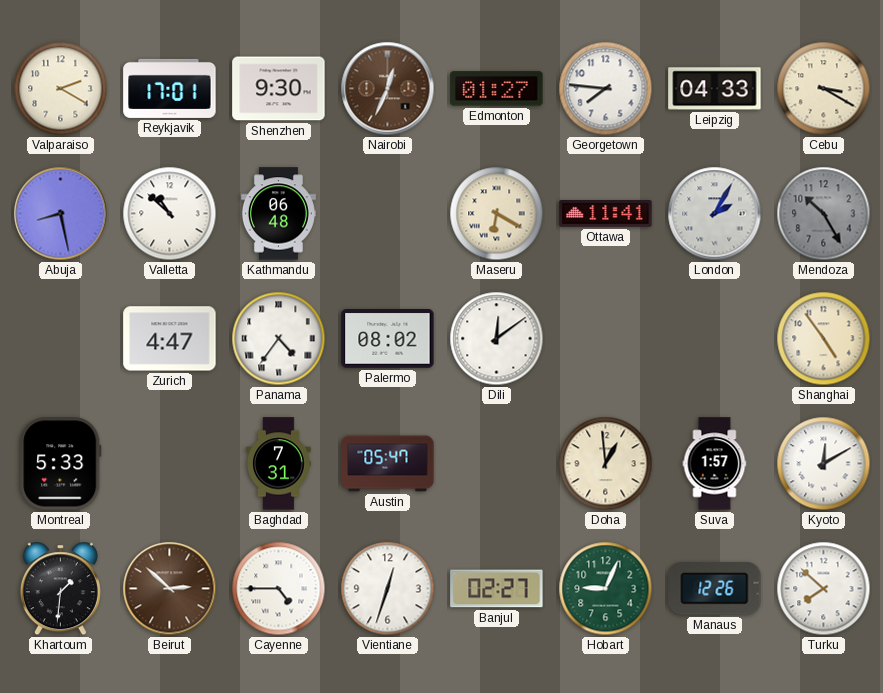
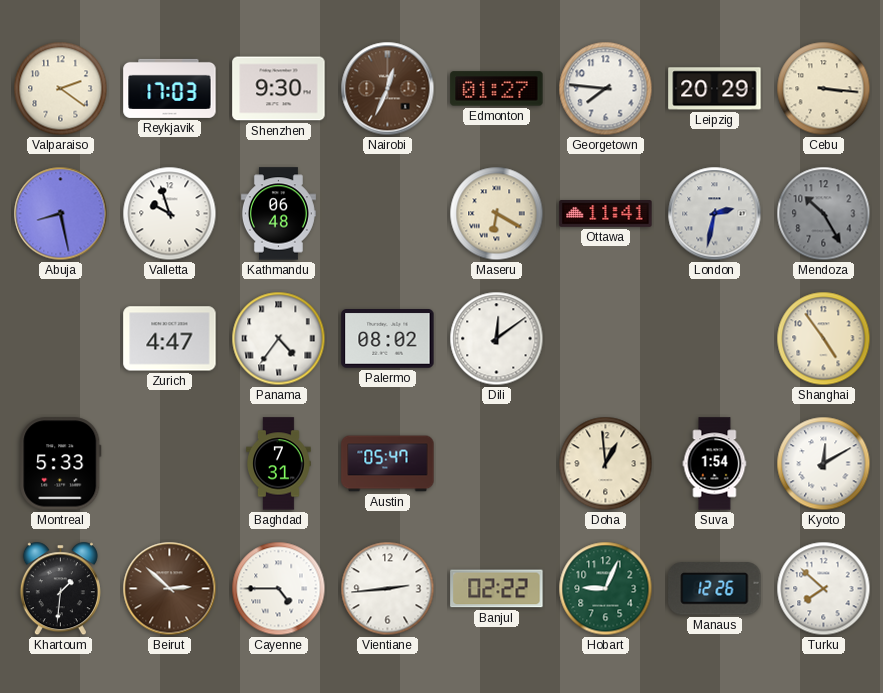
Valparaiso: 2:20 -> 2:21 (61, 89)
Reykjavik: 17:01 -> 17:03 (170, 88)
Leipzig: 04:33 -> 20:29 (715, 89)
Cebu: 3:20 -> 3:16 (824, 89)
Valletta: 10:52 -> 9:57 (170, 214)
London: 2:05 -> 2:32 (715, 214)
Suva: 1:57 -> 1:54 (715, 464)
Vientiane: 12:33 -> 2:44 (388, 589)
Banjul: 02:27 -> 02:22 (497, 589)
